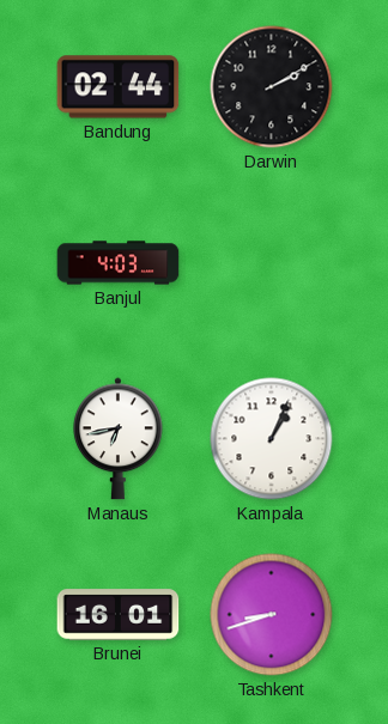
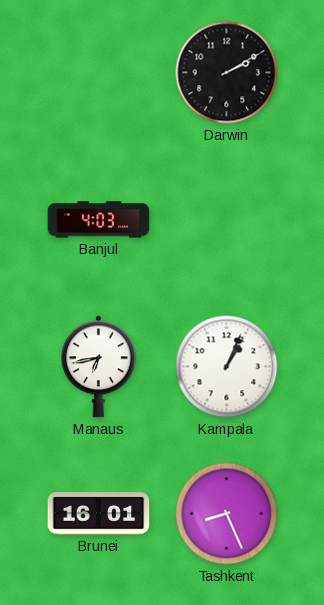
Bandung: 02:44 -> none (119, 87)
Tashkent: 8:42 -> 8:26 (227, 514)
